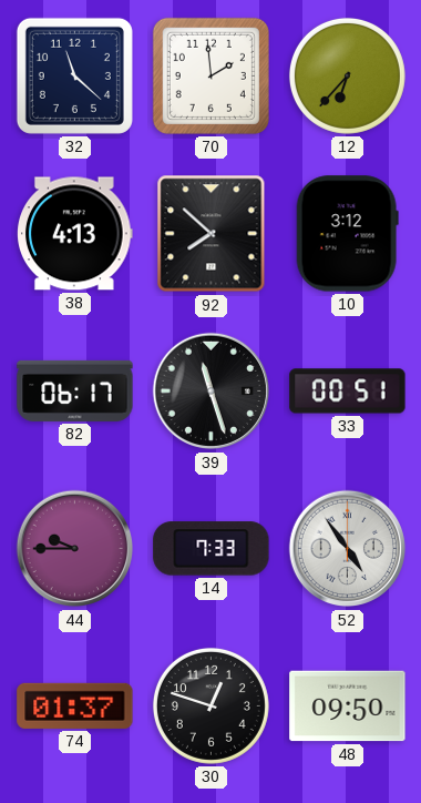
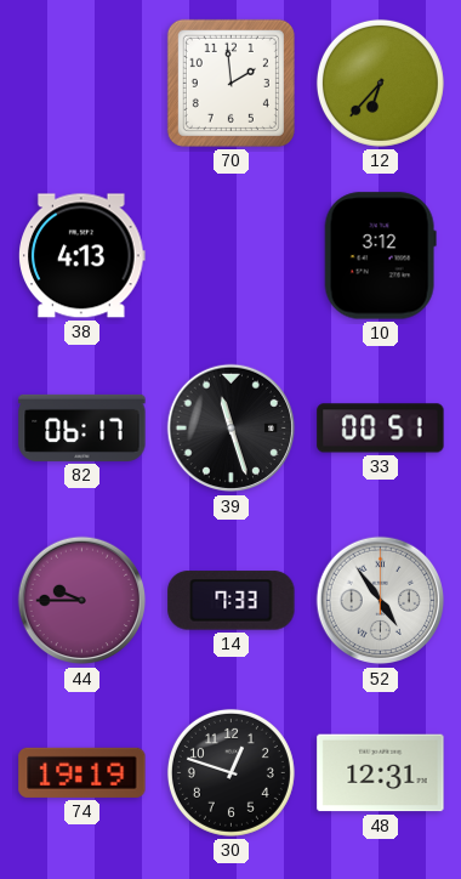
32: 11:22 -> none (74, 75)
92: 7:52 -> none (212, 234)
74: 01:37 -> 19:19 (82, 772)
48: 09:50 -> 12:31 (381, 773)
